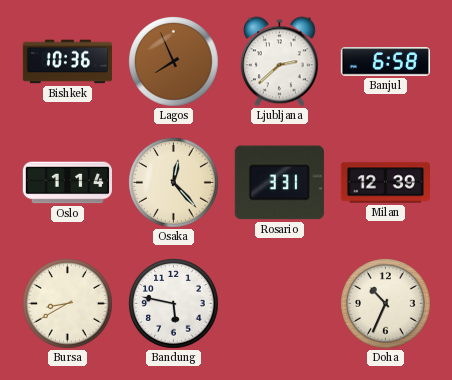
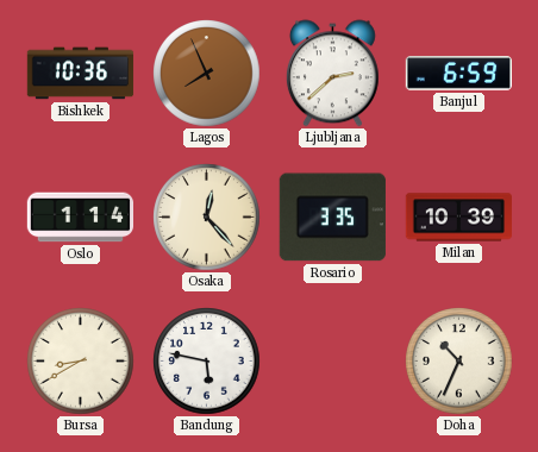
Banjul: 6:58 -> 6:59 (459, 74)
Rosario: 3:31 -> 3:35 (332, 218)
Milan: 12:39 -> 10:39 (459, 218)
